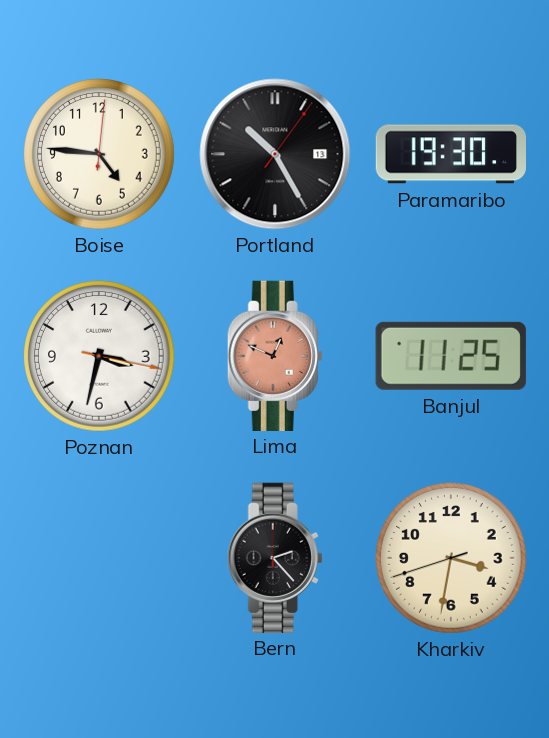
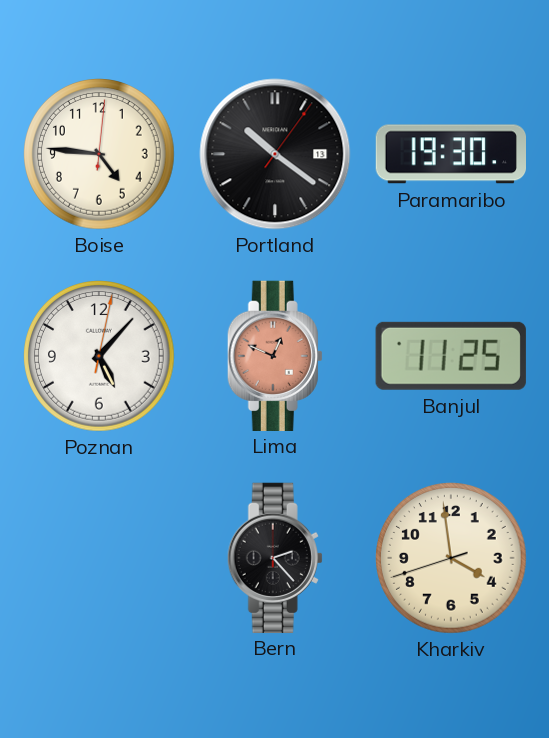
Portland: 10:25 -> 10:21 (275, 154)
Poznan: 3:32 -> 5:07 (99, 356)
Kharkiv: 3:31 -> 3:58 (451, 558)
